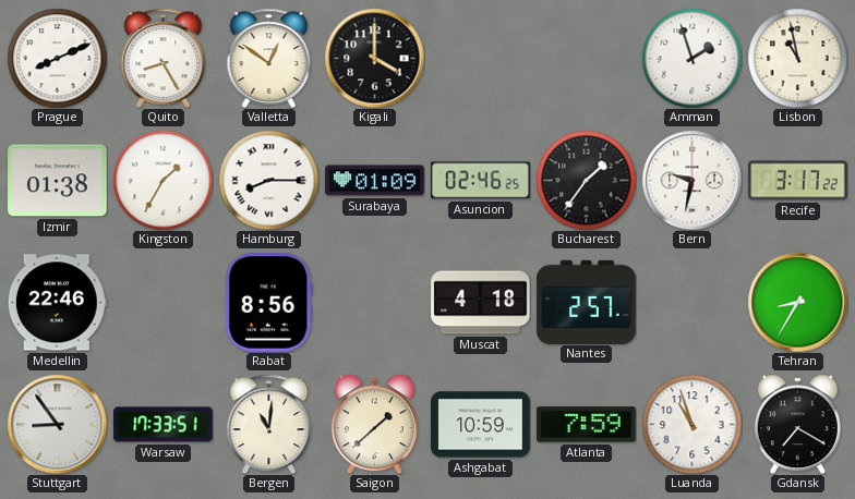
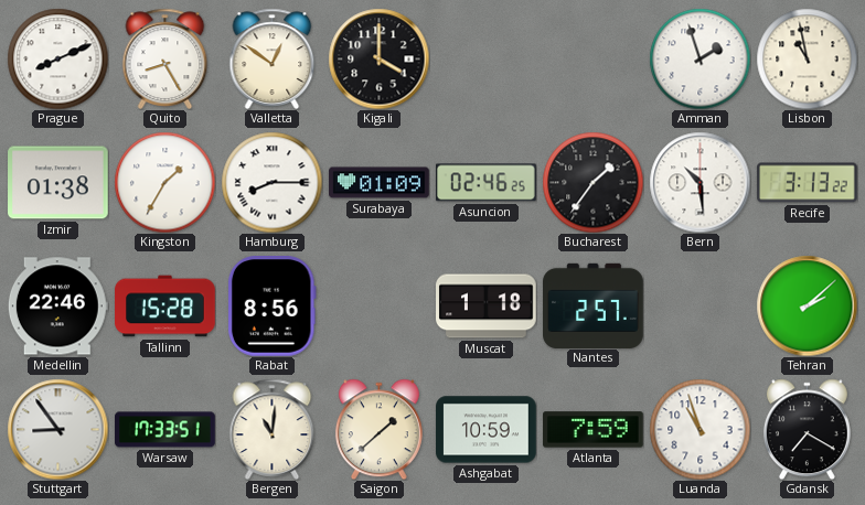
Bern: 9:32 -> 10:29 (700, 182)
Recife: 3:17 -> 3:13 (808, 183)
Tallinn: none -> 15:28 (165, 307)
Muscat: 4:18 -> 1:18 (487, 307)
Tehran: 8:35 -> 2:08 (807, 305)
